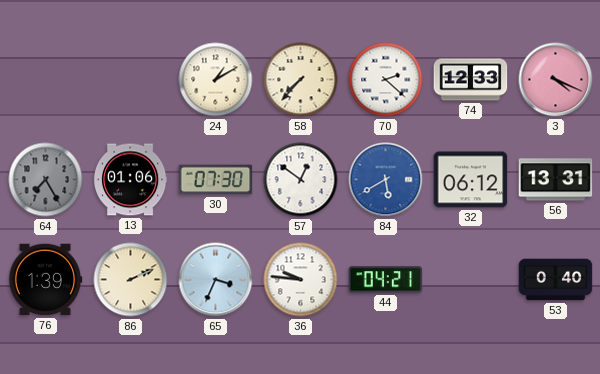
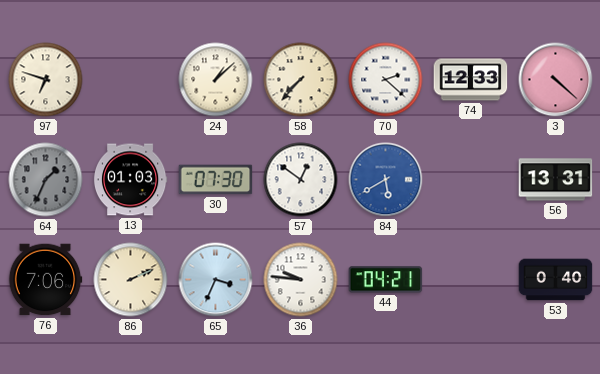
97: none -> 6:48 (46, 80)
24: 1:10 -> 1:08 (216, 80)
3: 4:19 -> 4:22 (556, 80)
64: 7:25 -> 1:34 (46, 180)
13: 01:06 -> 01:03 (130, 180)
32: 06:12 -> none (471, 180)
76: 1:39 -> 7:06 (45, 280)
